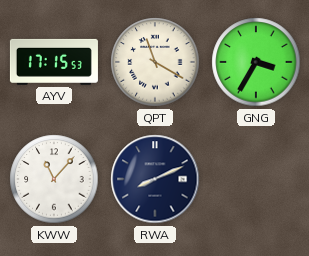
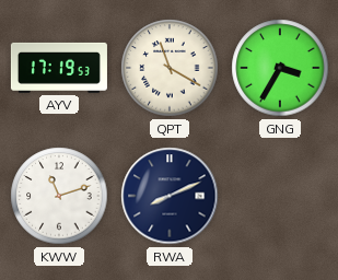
AYV: 17:15 -> 17:19 (59, 68)
KWW: 11:07 -> 11:12 (59, 196)
